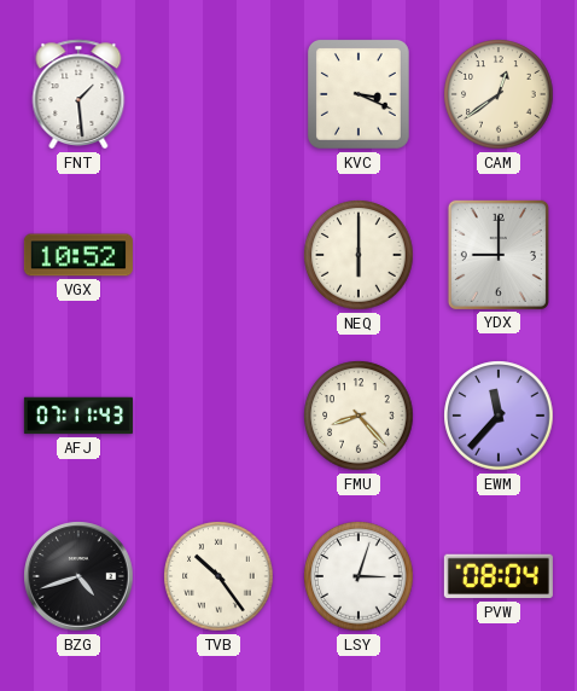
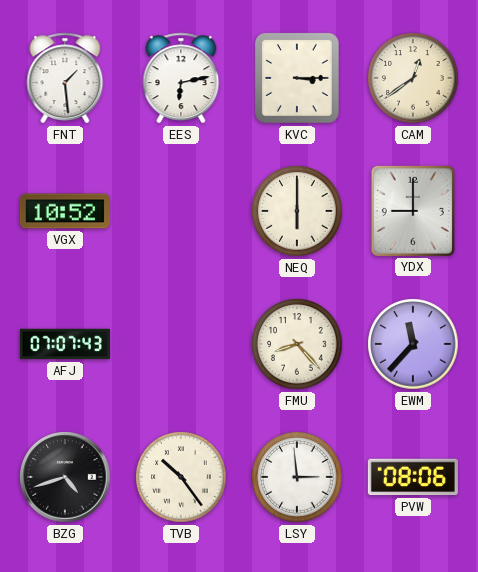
EES: none -> 6:13 (181, 78)
KVC: 3:19 -> 3:15 (297, 78)
AFJ: 07:11 -> 07:07 (65, 344)
LSY: 3:03 -> 2:59 (297, 477)
PVW: 08:04 -> 08:06 (413, 477)
